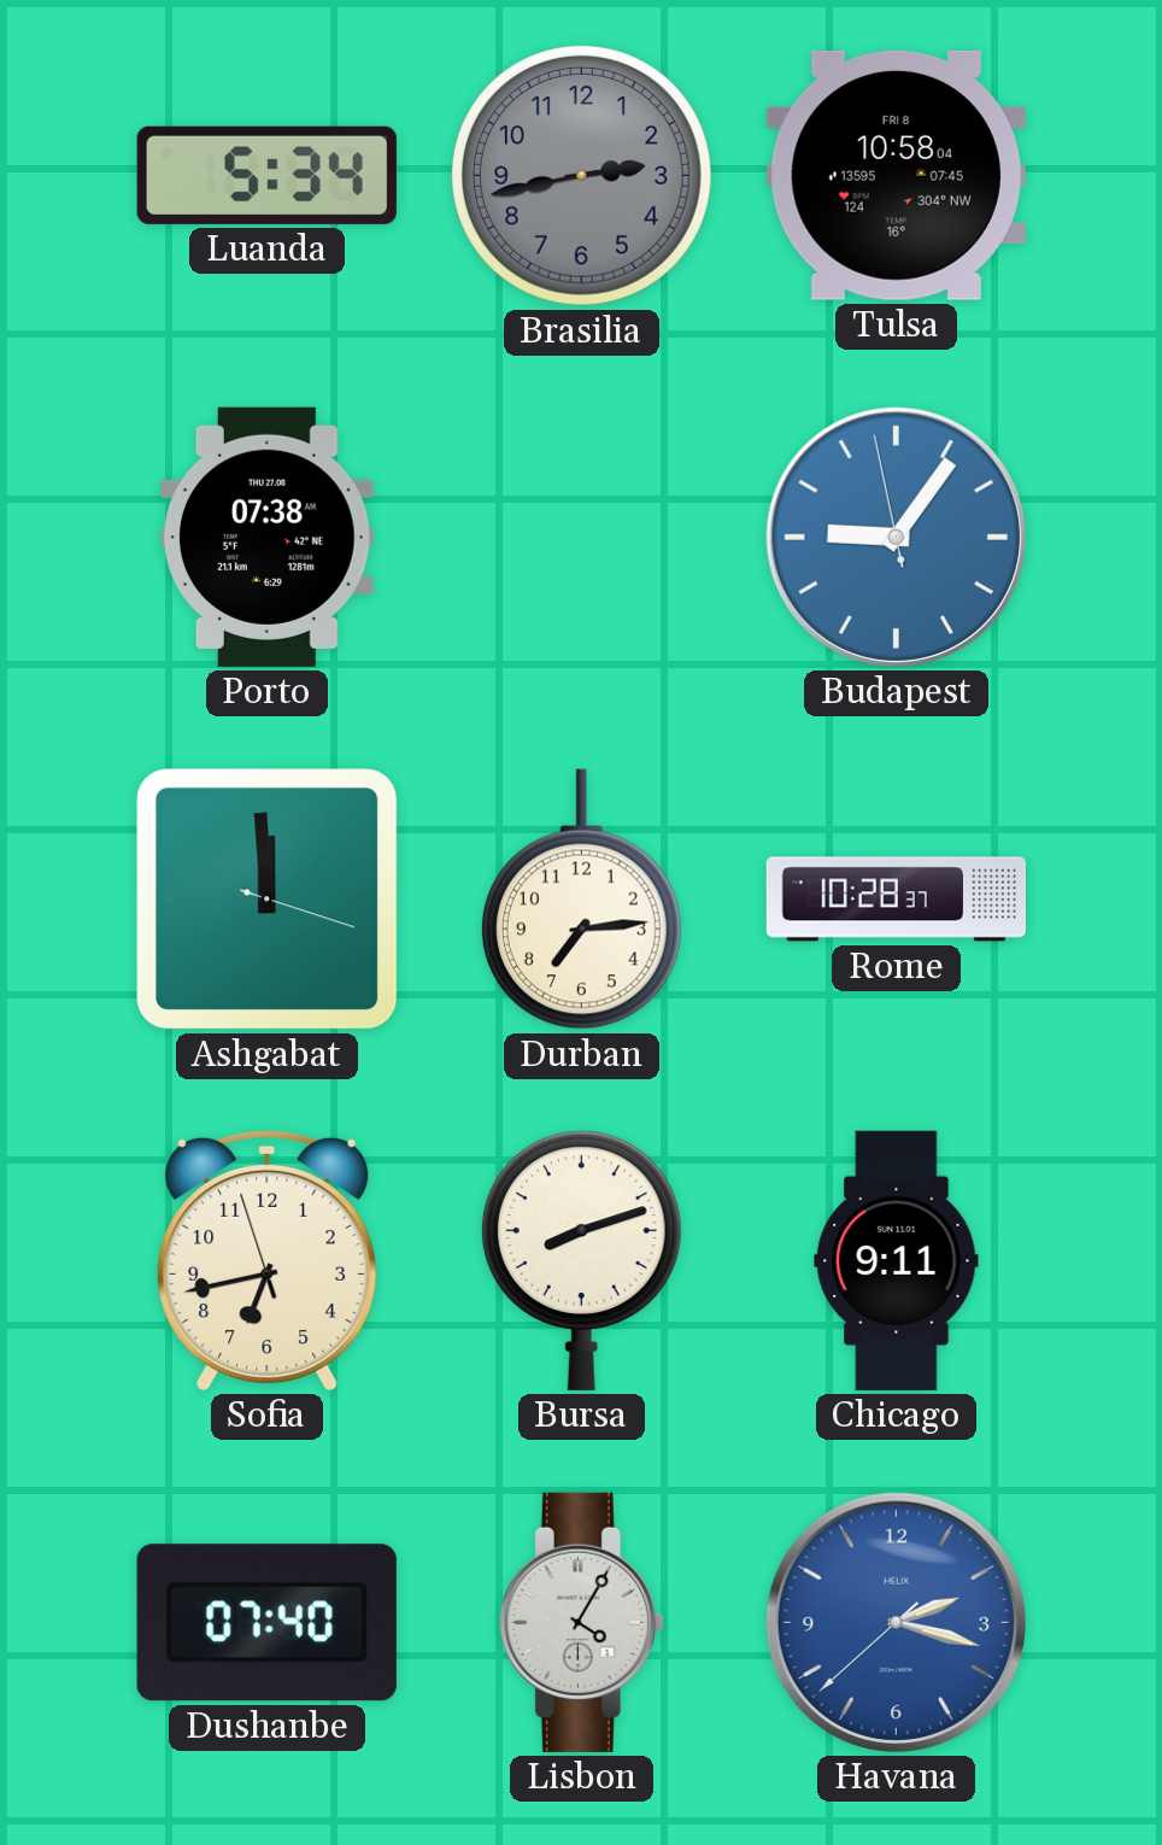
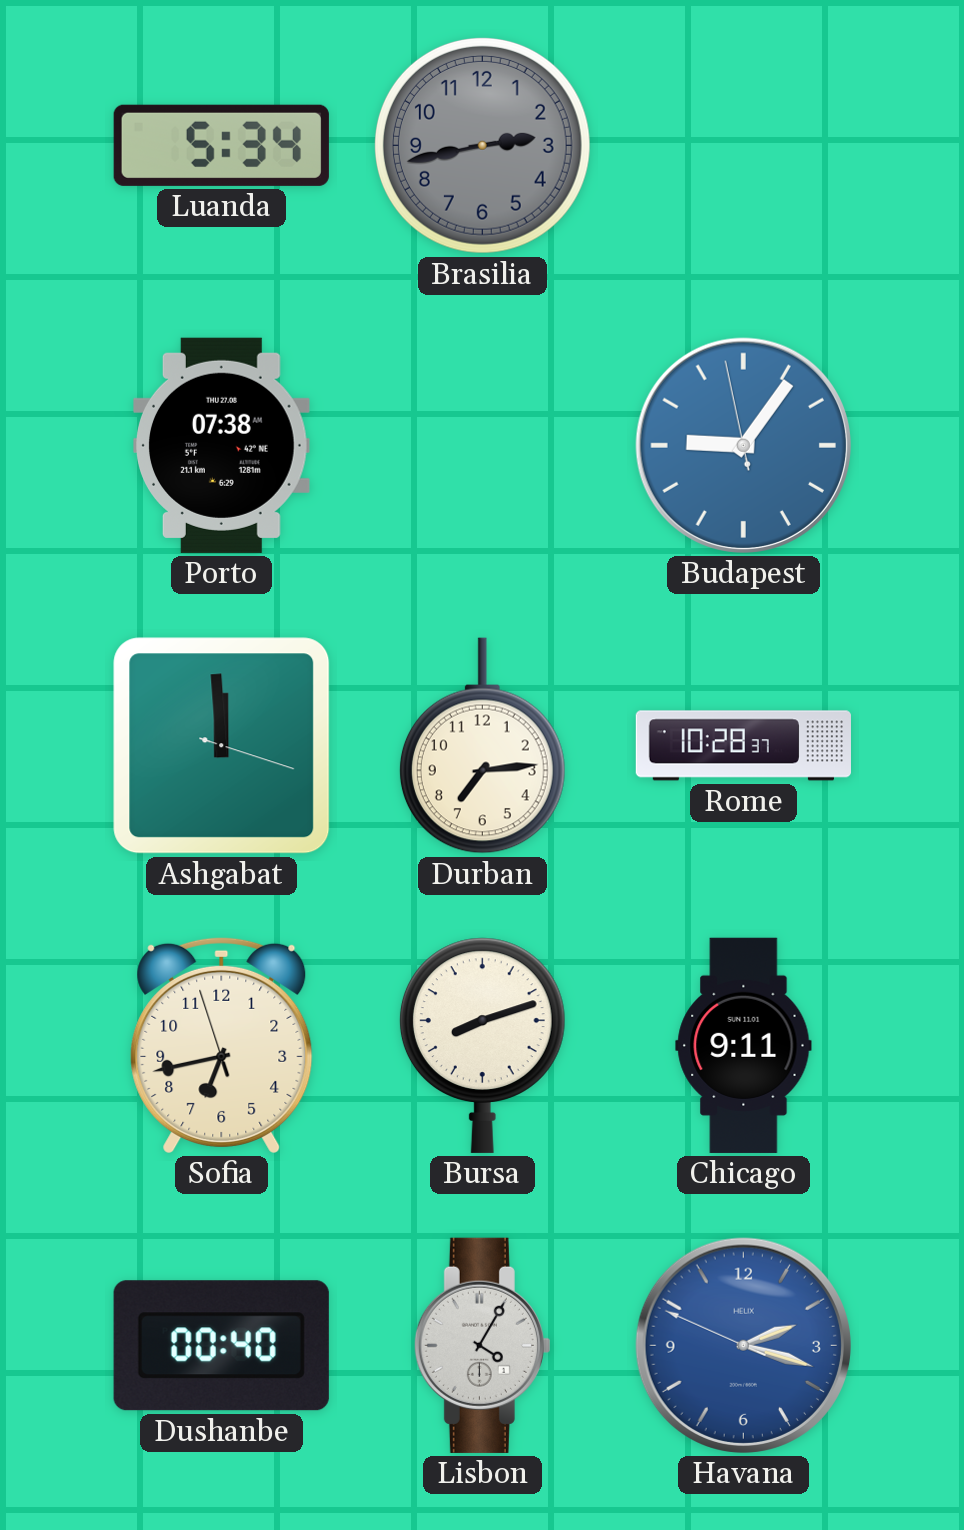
Tulsa: 10:58 -> none (896, 175)
Dushanbe: 07:40 -> 00:40 (221, 1346)
Havana: 2:17:38 -> 2:17:49 (743, 1345)
